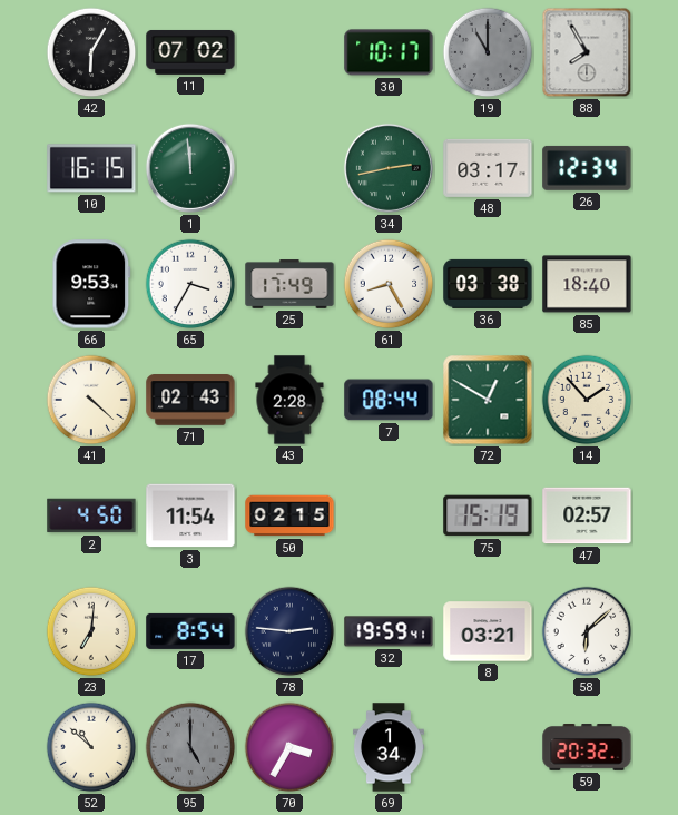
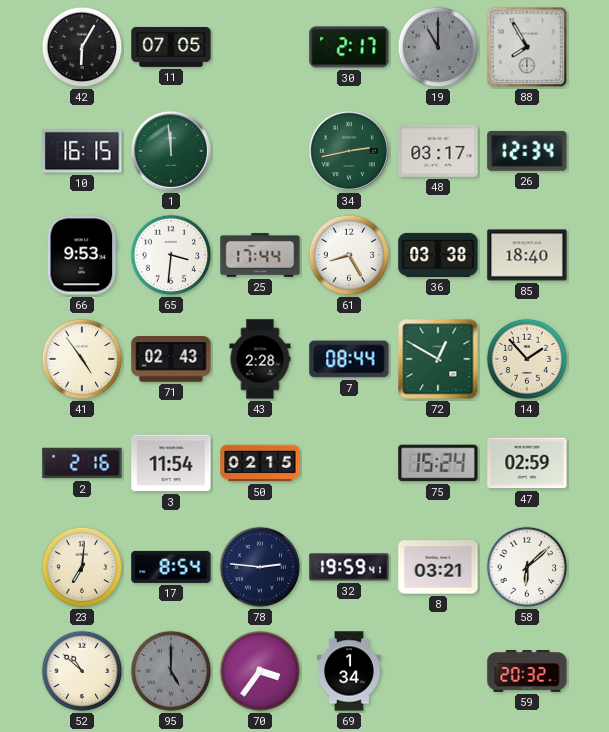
11: 07:02 -> 07:05 (171, 47)
30: 10:17 -> 2:17 (349, 47)
65: 3:35 -> 3:31 (171, 255)
25: 17:49 -> 17:44 (260, 255)
41: 4:22 -> 4:54 (82, 359)
2: 4:50 -> 2:16 (82, 463)
75: 15:19 -> 15:24 (438, 463)
47: 02:57 -> 02:59 (527, 463)
70: 3:35 -> 3:36 (260, 671)
